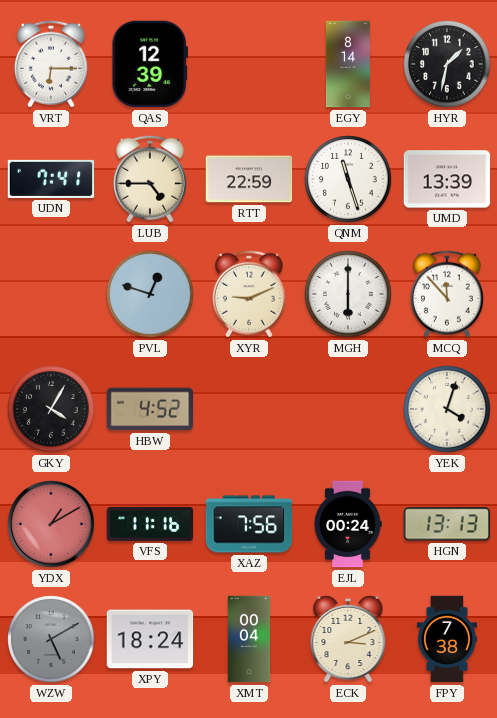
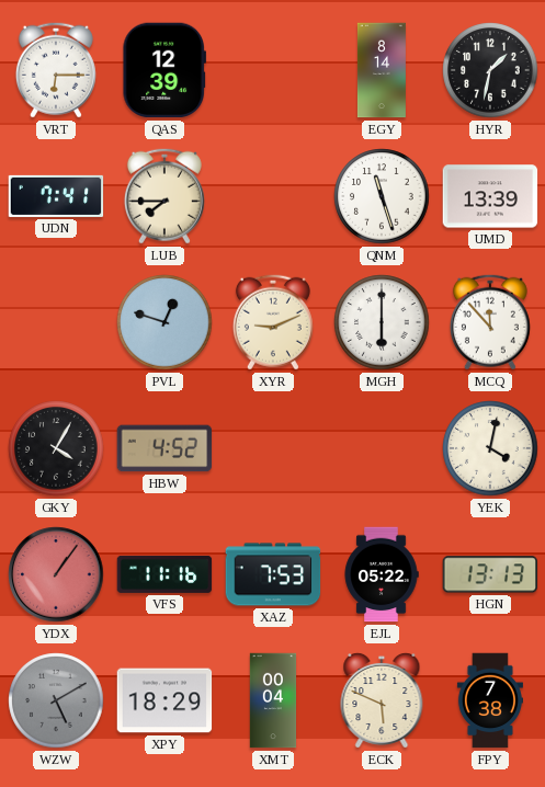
LUB: 4:45 -> 7:45 (164, 196)
RTT: 22:59 -> none (249, 179)
YEK: 4:03 -> 4:02 (490, 448)
YDX: 1:10 -> 1:06 (56, 574)
XAZ: 7:56 -> 7:53 (273, 574)
EJL: 00:24 -> 05:22 (382, 574)
XPY: 18:24 -> 18:29 (164, 700)
ECK: 3:11 -> 5:49 (382, 700)
